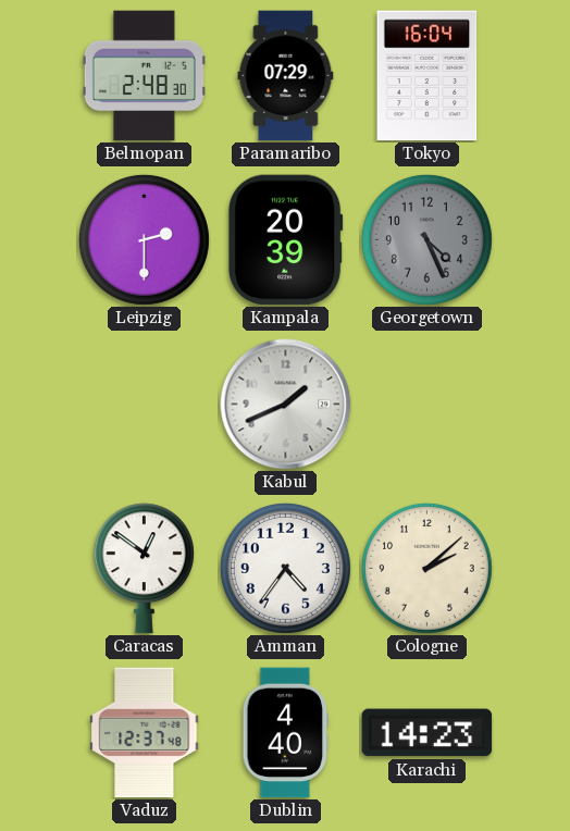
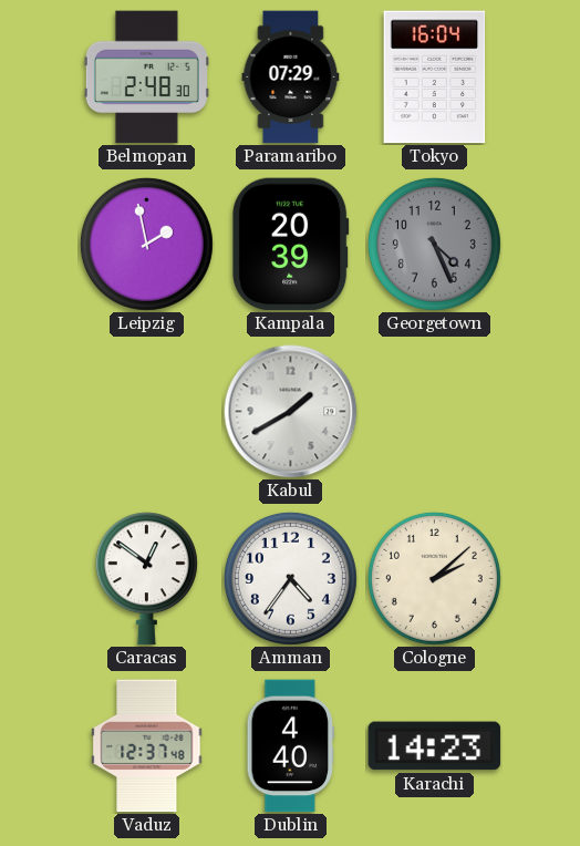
Leipzig: 2:30 -> 1:58 (146, 244)
Kabul: 1:41 -> 1:40 (291, 412)
